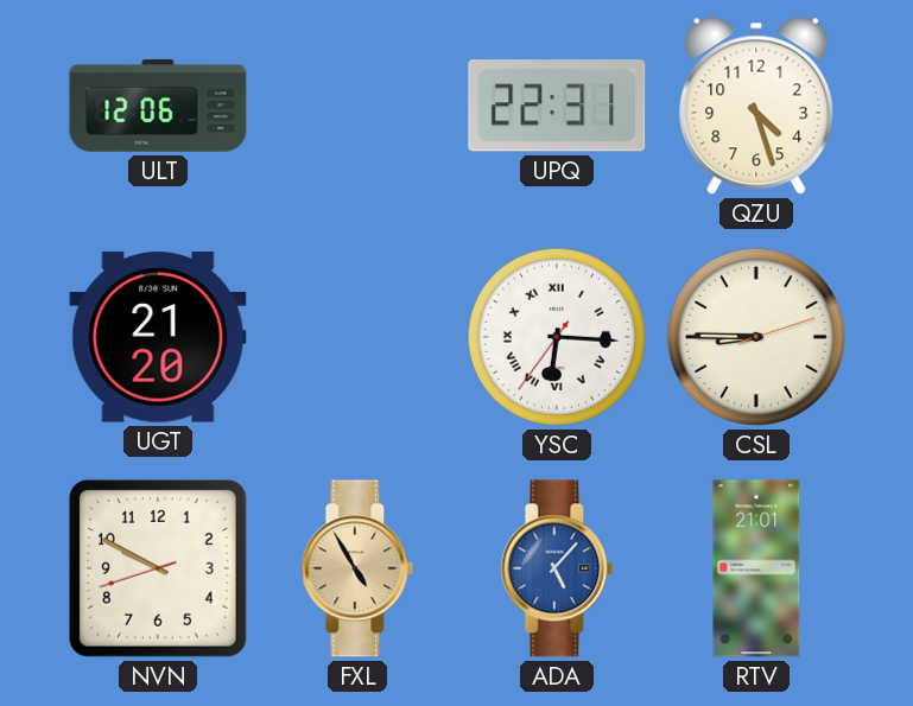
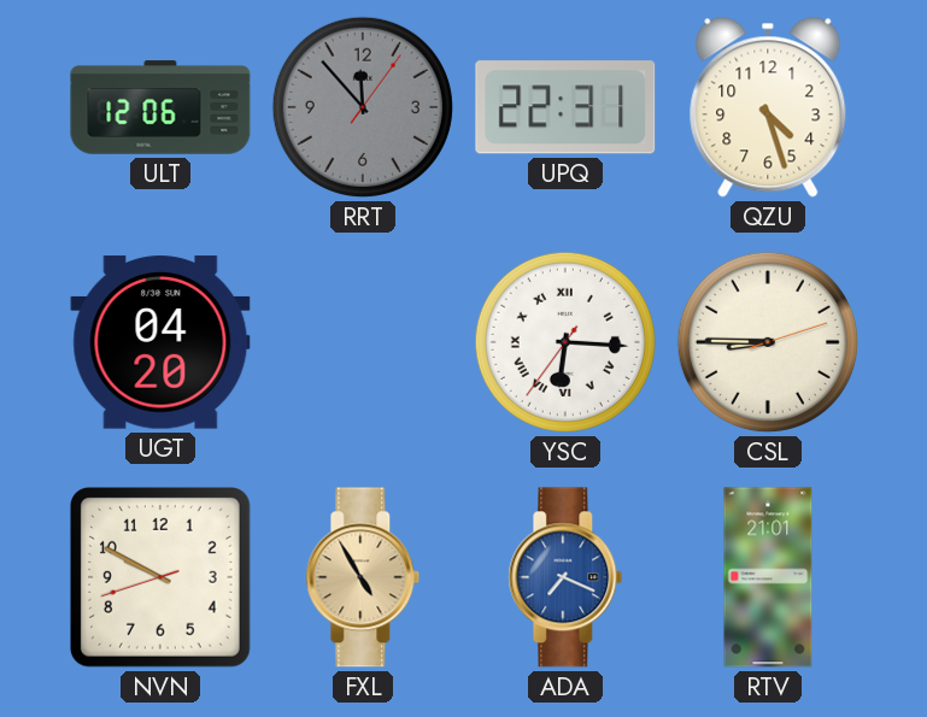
RRT: none -> 11:53 (363, 107)
UGT: 21:20 -> 04:20 (160, 342)
ADA: 5:07 -> 7:19 (565, 577)
